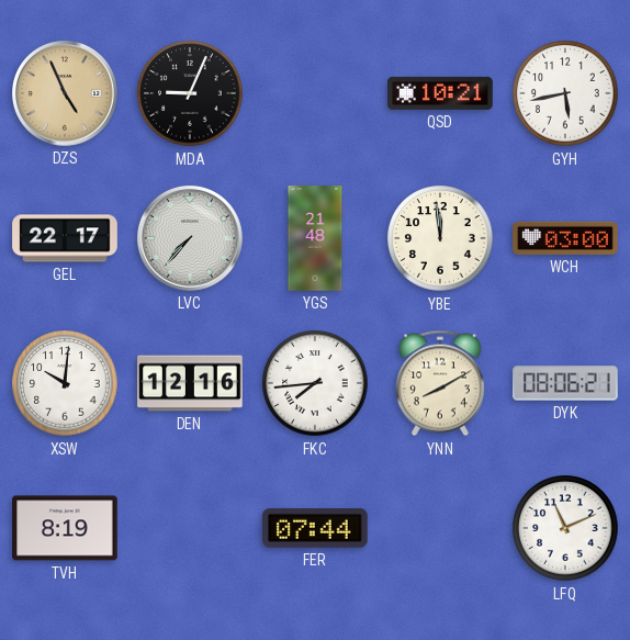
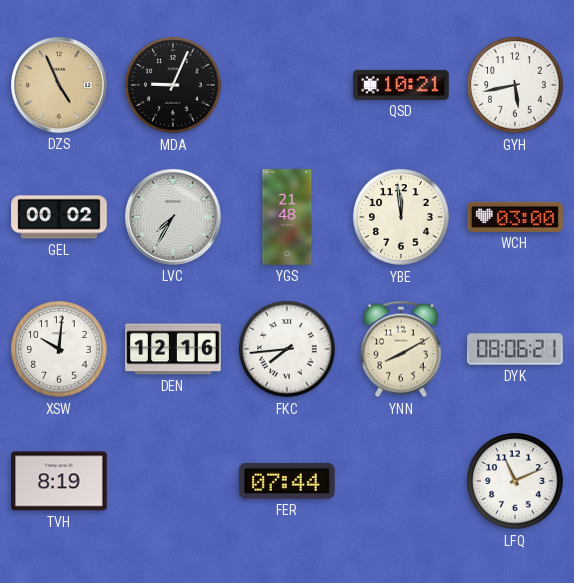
GEL: 22:17 -> 00:02 (59, 217)
LVC: 7:37 -> 7:35 (174, 218)
